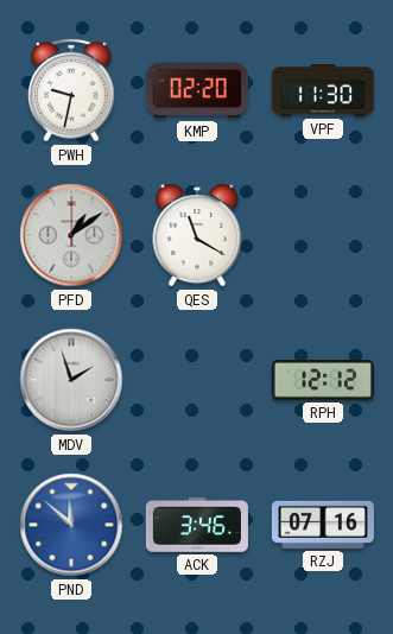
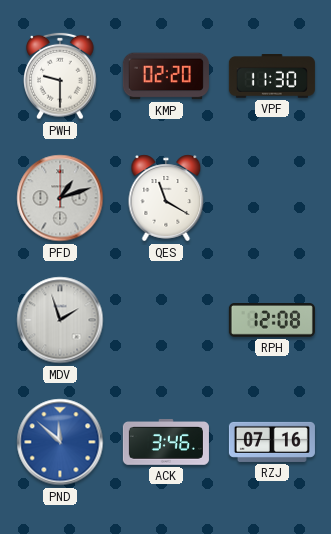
PWH: 9:32 -> 9:30 (60, 76)
PFD: 1:09 -> 1:12 (60, 198)
RPH: 12:12 -> 12:08 (272, 321)
